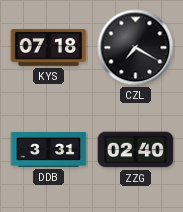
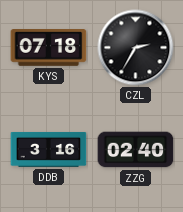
CZL: 7:20 -> 2:35 (136, 48)
DDB: 3:31 -> 3:16 (49, 149)
